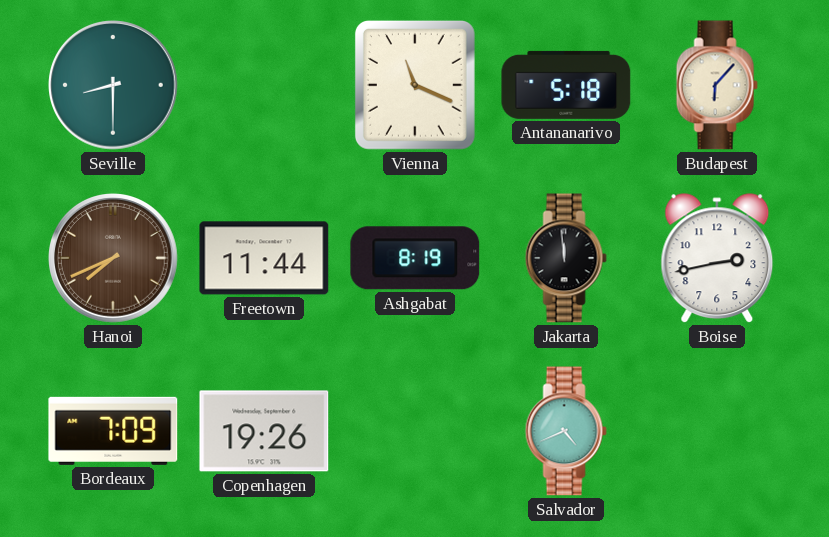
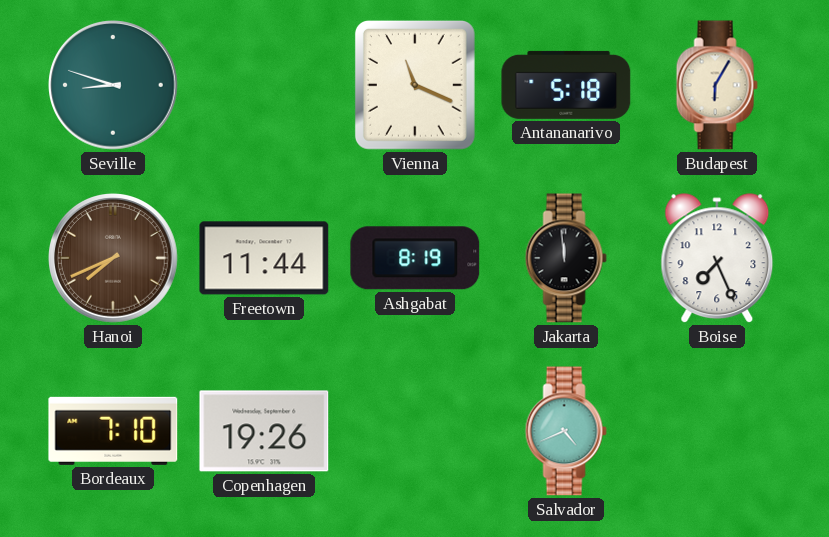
Seville: 8:30 -> 8:48 (114, 86)
Budapest: 6:07 -> 6:05 (717, 85)
Boise: 2:43 -> 7:26 (717, 259)
Bordeaux: 7:09 -> 7:10 (113, 431)
